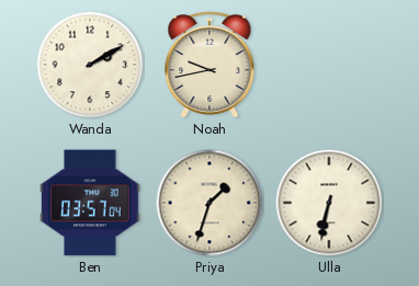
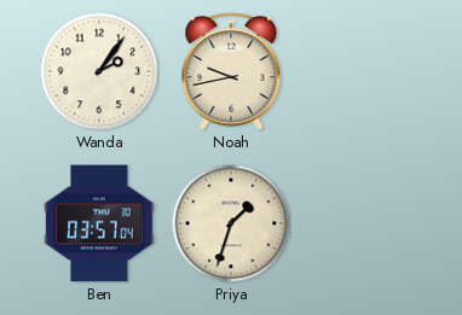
Wanda: 2:10 -> 2:06 (99, 71)
Ulla: 6:32 -> none (329, 203)
